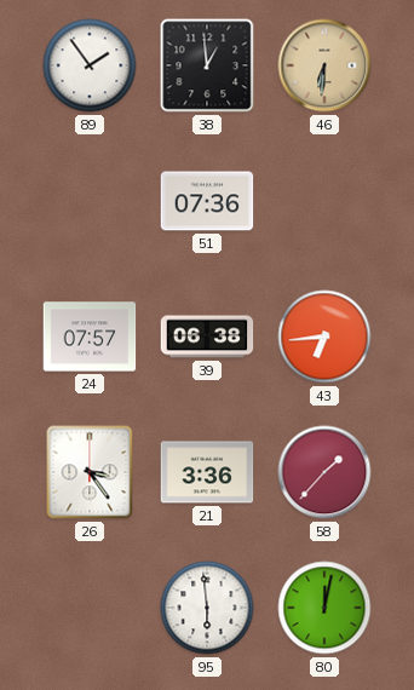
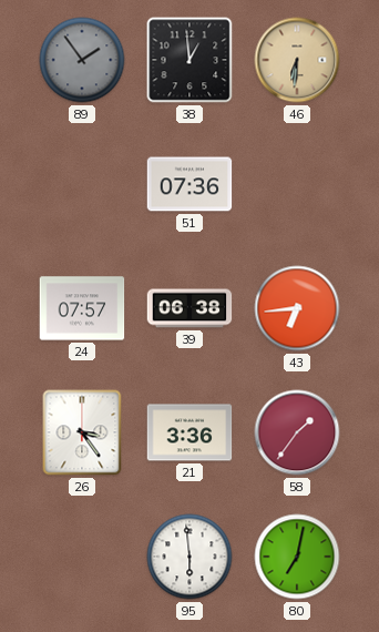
89 dial: white -> grey (82, 60)
58: 1:37 -> 1:36 (297, 432)
80: 12:02 -> 7:02 (297, 557)
